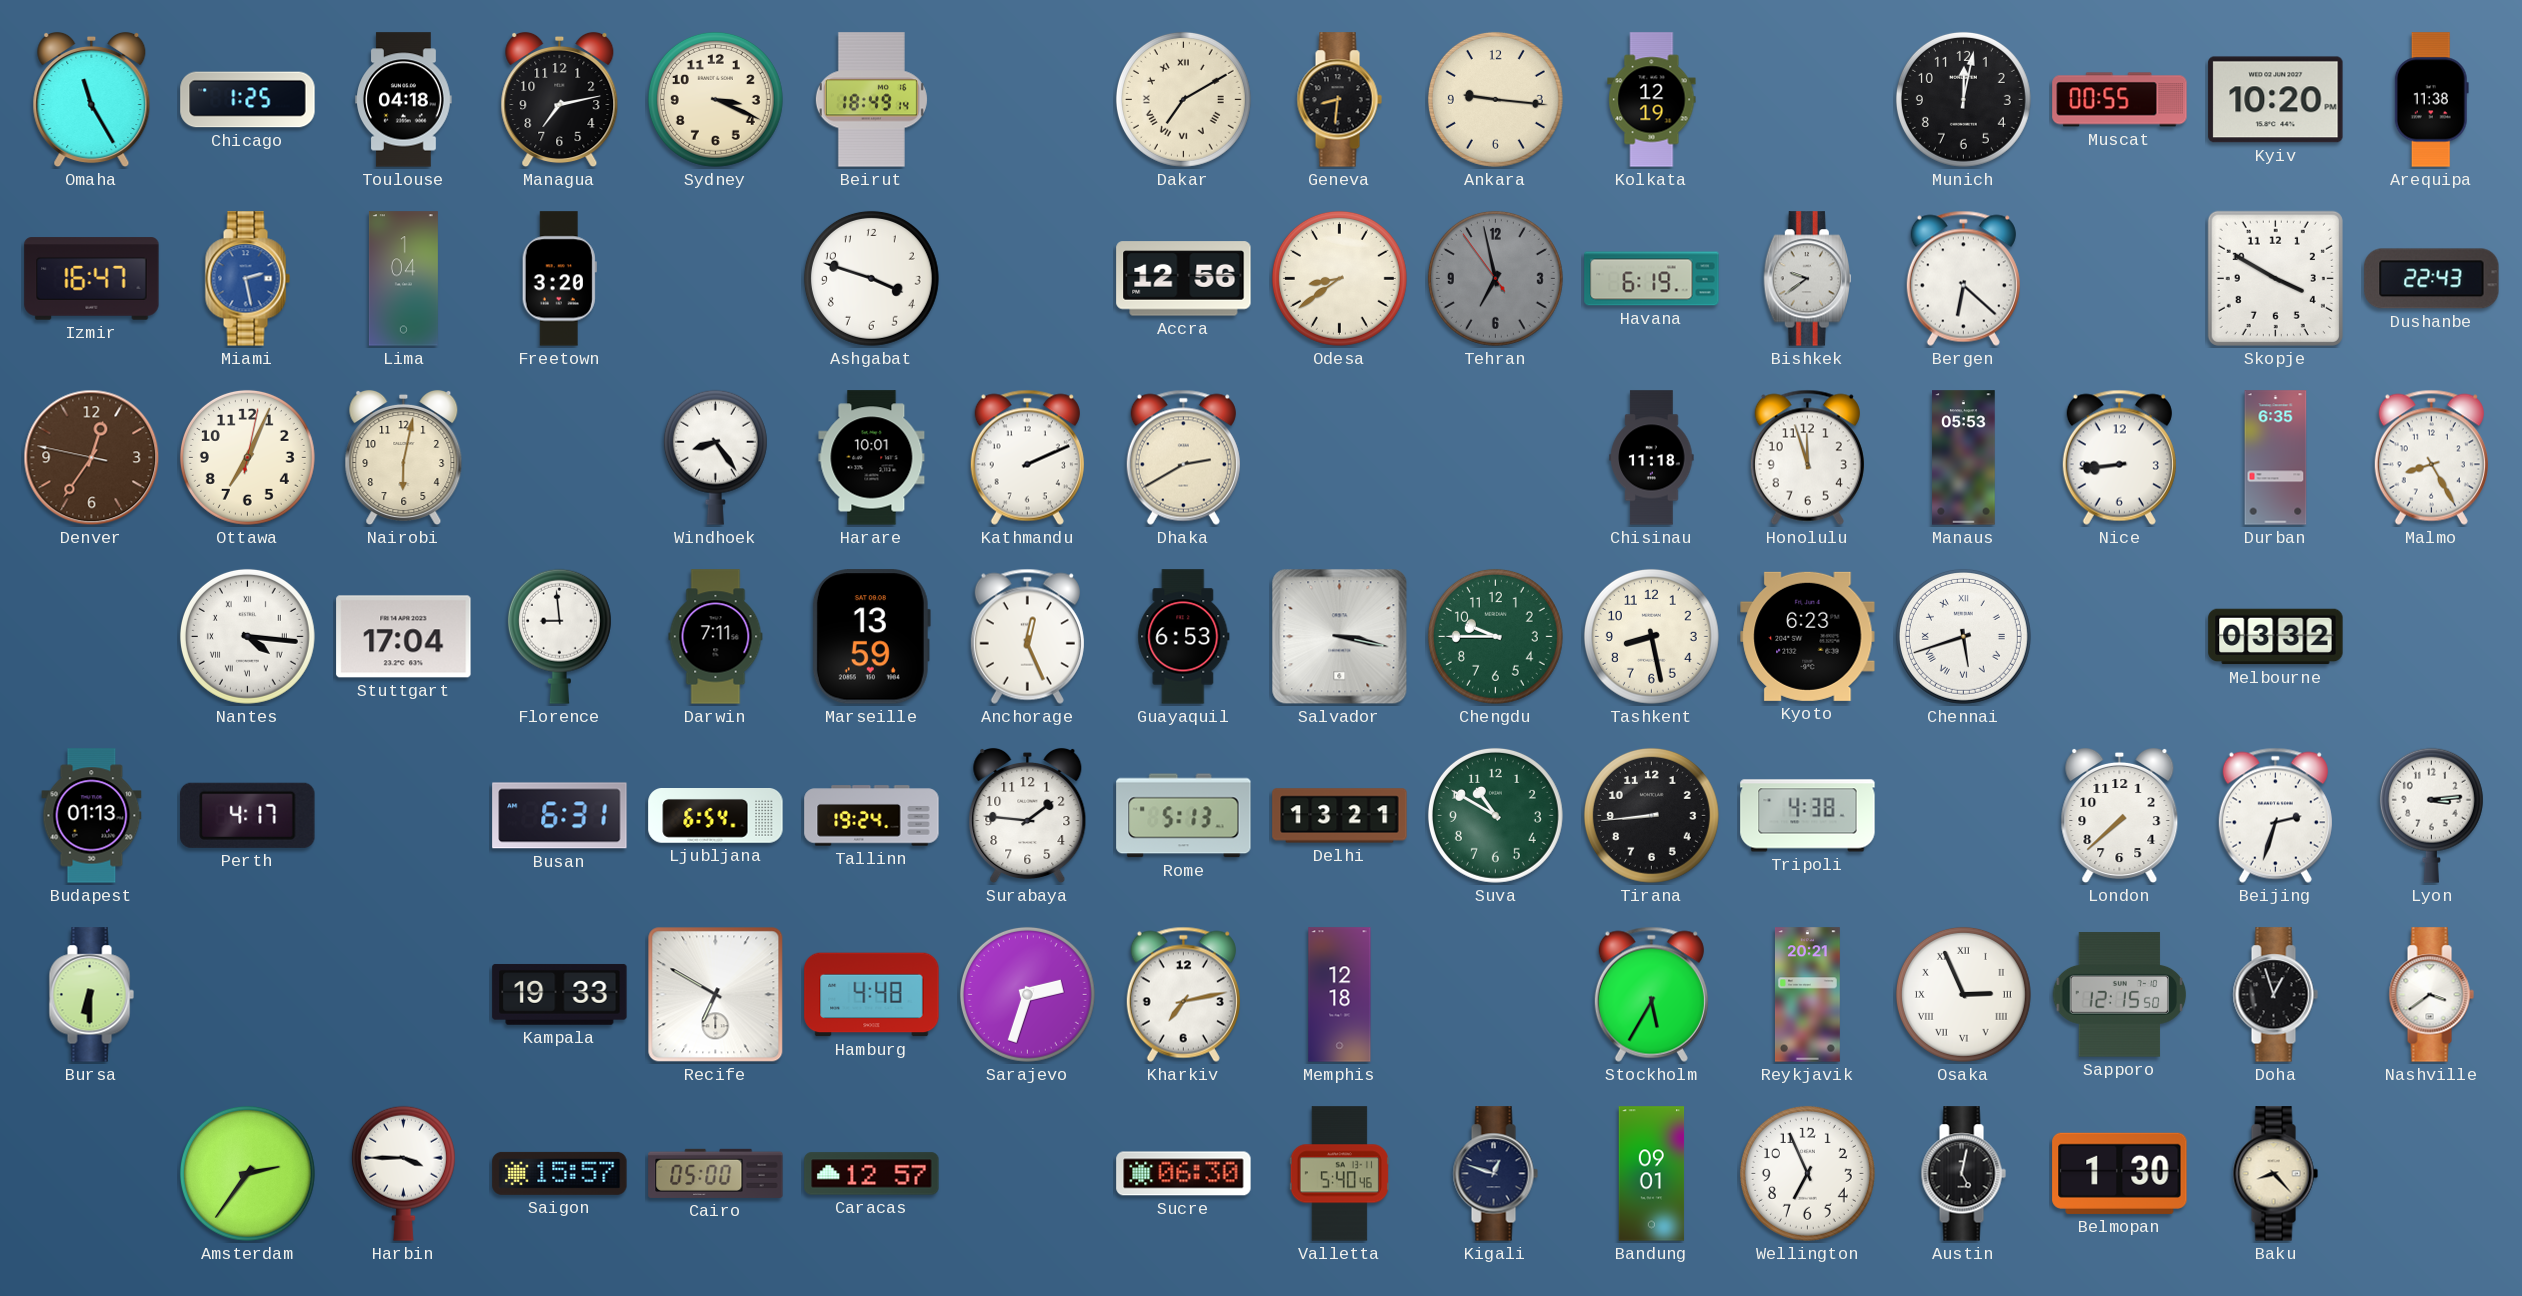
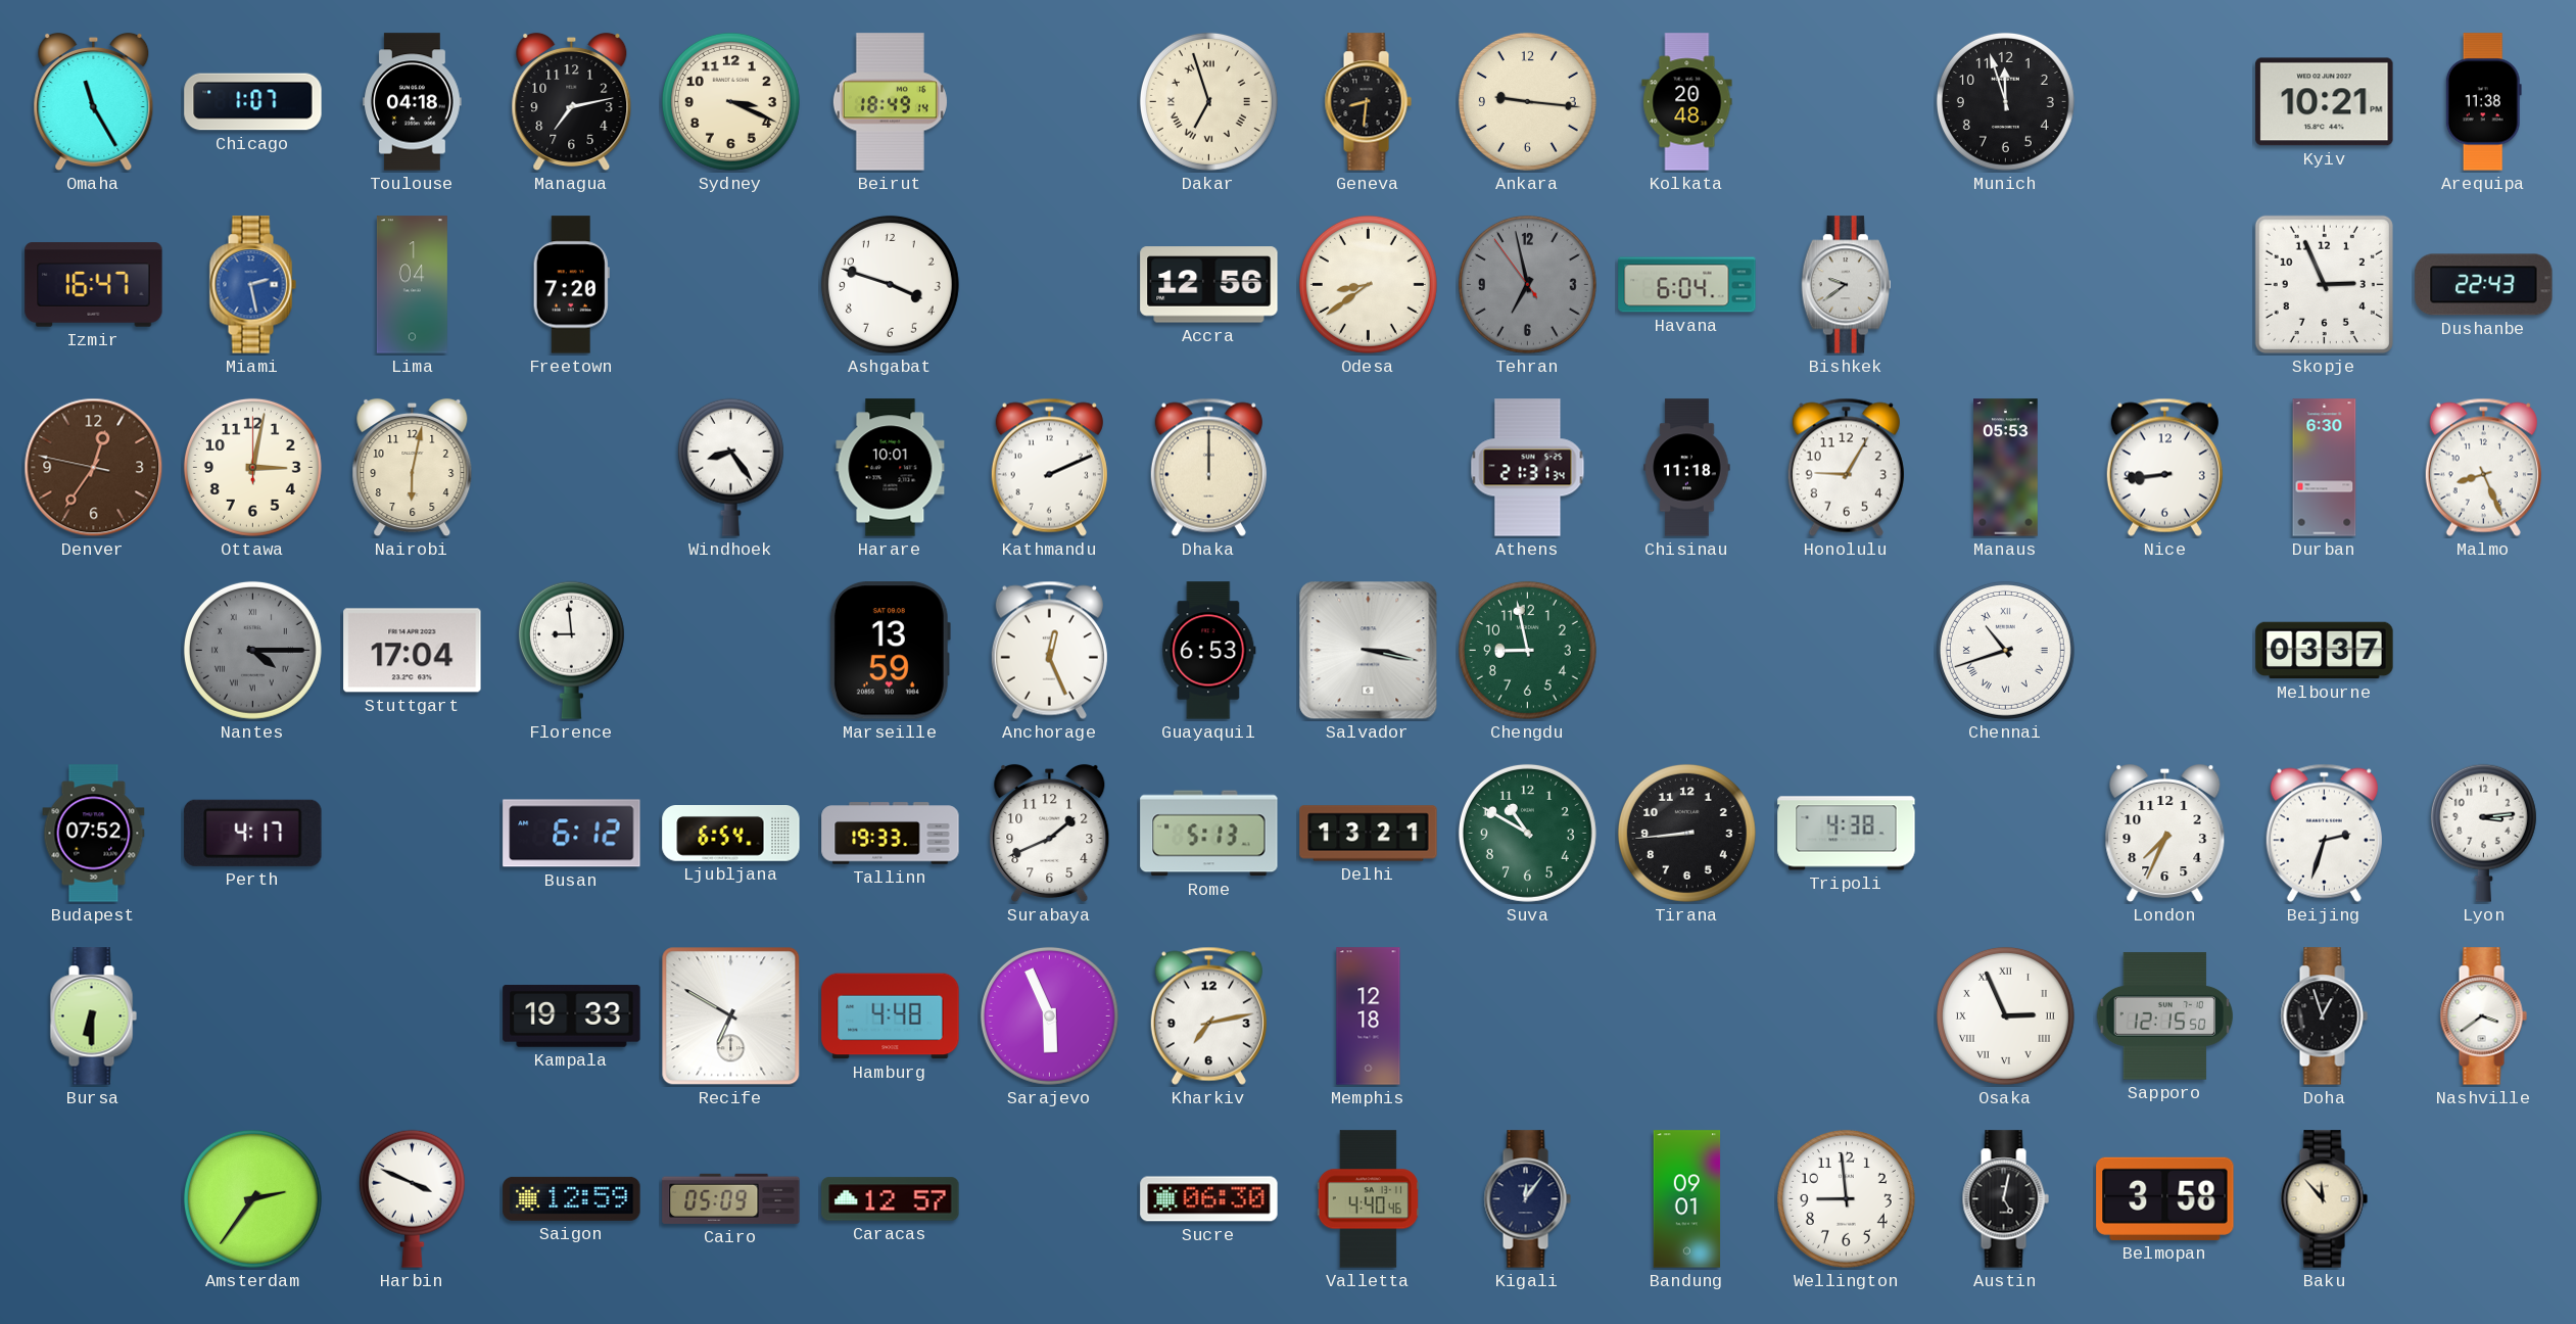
Chicago: 1:25 -> 1:07 (253, 102)
Dakar: 7:10 -> 6:57 (1208, 101)
Kolkata: 12:19 -> 20:48 (1687, 102)
Munich: 12:02 -> 11:57 (2005, 101)
Muscat: 00:55 -> none (2120, 100)
Kyiv: 10:20 -> 10:21 (2325, 102)
Freetown: 3:20 -> 7:20 (571, 285)
Havana: 6:19 -> 6:04 (1687, 285)
Bergen: 6:22 -> none (1963, 278)
Skopje: 3:50 -> 2:56 (2324, 284)
Ottawa: 7:04 -> 3:02 (252, 467)
Dhaka: 2:40 -> 12:00 (1208, 467)
Athens: none -> 21:31 (1528, 468)
Honolulu: 11:57 -> 9:05 (1846, 467)
Durban: 6:35 -> 6:30 (2325, 468)
Malmo: 8:25 -> 8:26 (2483, 467)
Nantes: 4:16 -> 4:15 (252, 650)
Nantes dial: white -> grey (252, 650)
Darwin: 7:11 -> none (716, 637)
Chengdu: 9:45 -> 8:58 (1527, 650)
Tashkent: 8:28 -> none (1651, 636)
Kyoto: 6:23 -> none (1808, 636)
Chennai: 5:42 -> 10:42 (2005, 650)
Melbourne: 03:32 -> 03:37 (2325, 651)
Budapest: 01:13 -> 07:52 (94, 834)
Busan: 6:31 -> 6:12 (572, 834)
Tallinn: 19:24 -> 19:33 (891, 834)
Surabaya: 1:46 -> 1:41 (1050, 834)
London: 7:38 -> 7:34 (2165, 834)
Sarajevo: 2:33 -> 5:56 (1049, 1015)
Stockholm: 5:35 -> none (1651, 994)
Reykjavik: 20:21 -> none (1807, 995)
Harbin: 3:45 -> 3:49 (412, 1198)
Saigon: 15:57 -> 12:59 (572, 1198)
Cairo: 05:00 -> 05:09 (731, 1198)
Valletta: 5:40 -> 4:40 (1368, 1199)
Kigali: 12:48 -> 12:06 (1527, 1199)
Wellington: 6:56 -> 8:59 (1846, 1198)
Belmopan: 1:30 -> 3:58 (2165, 1198)
Baku: 8:23 -> 11:53 (2324, 1199)
